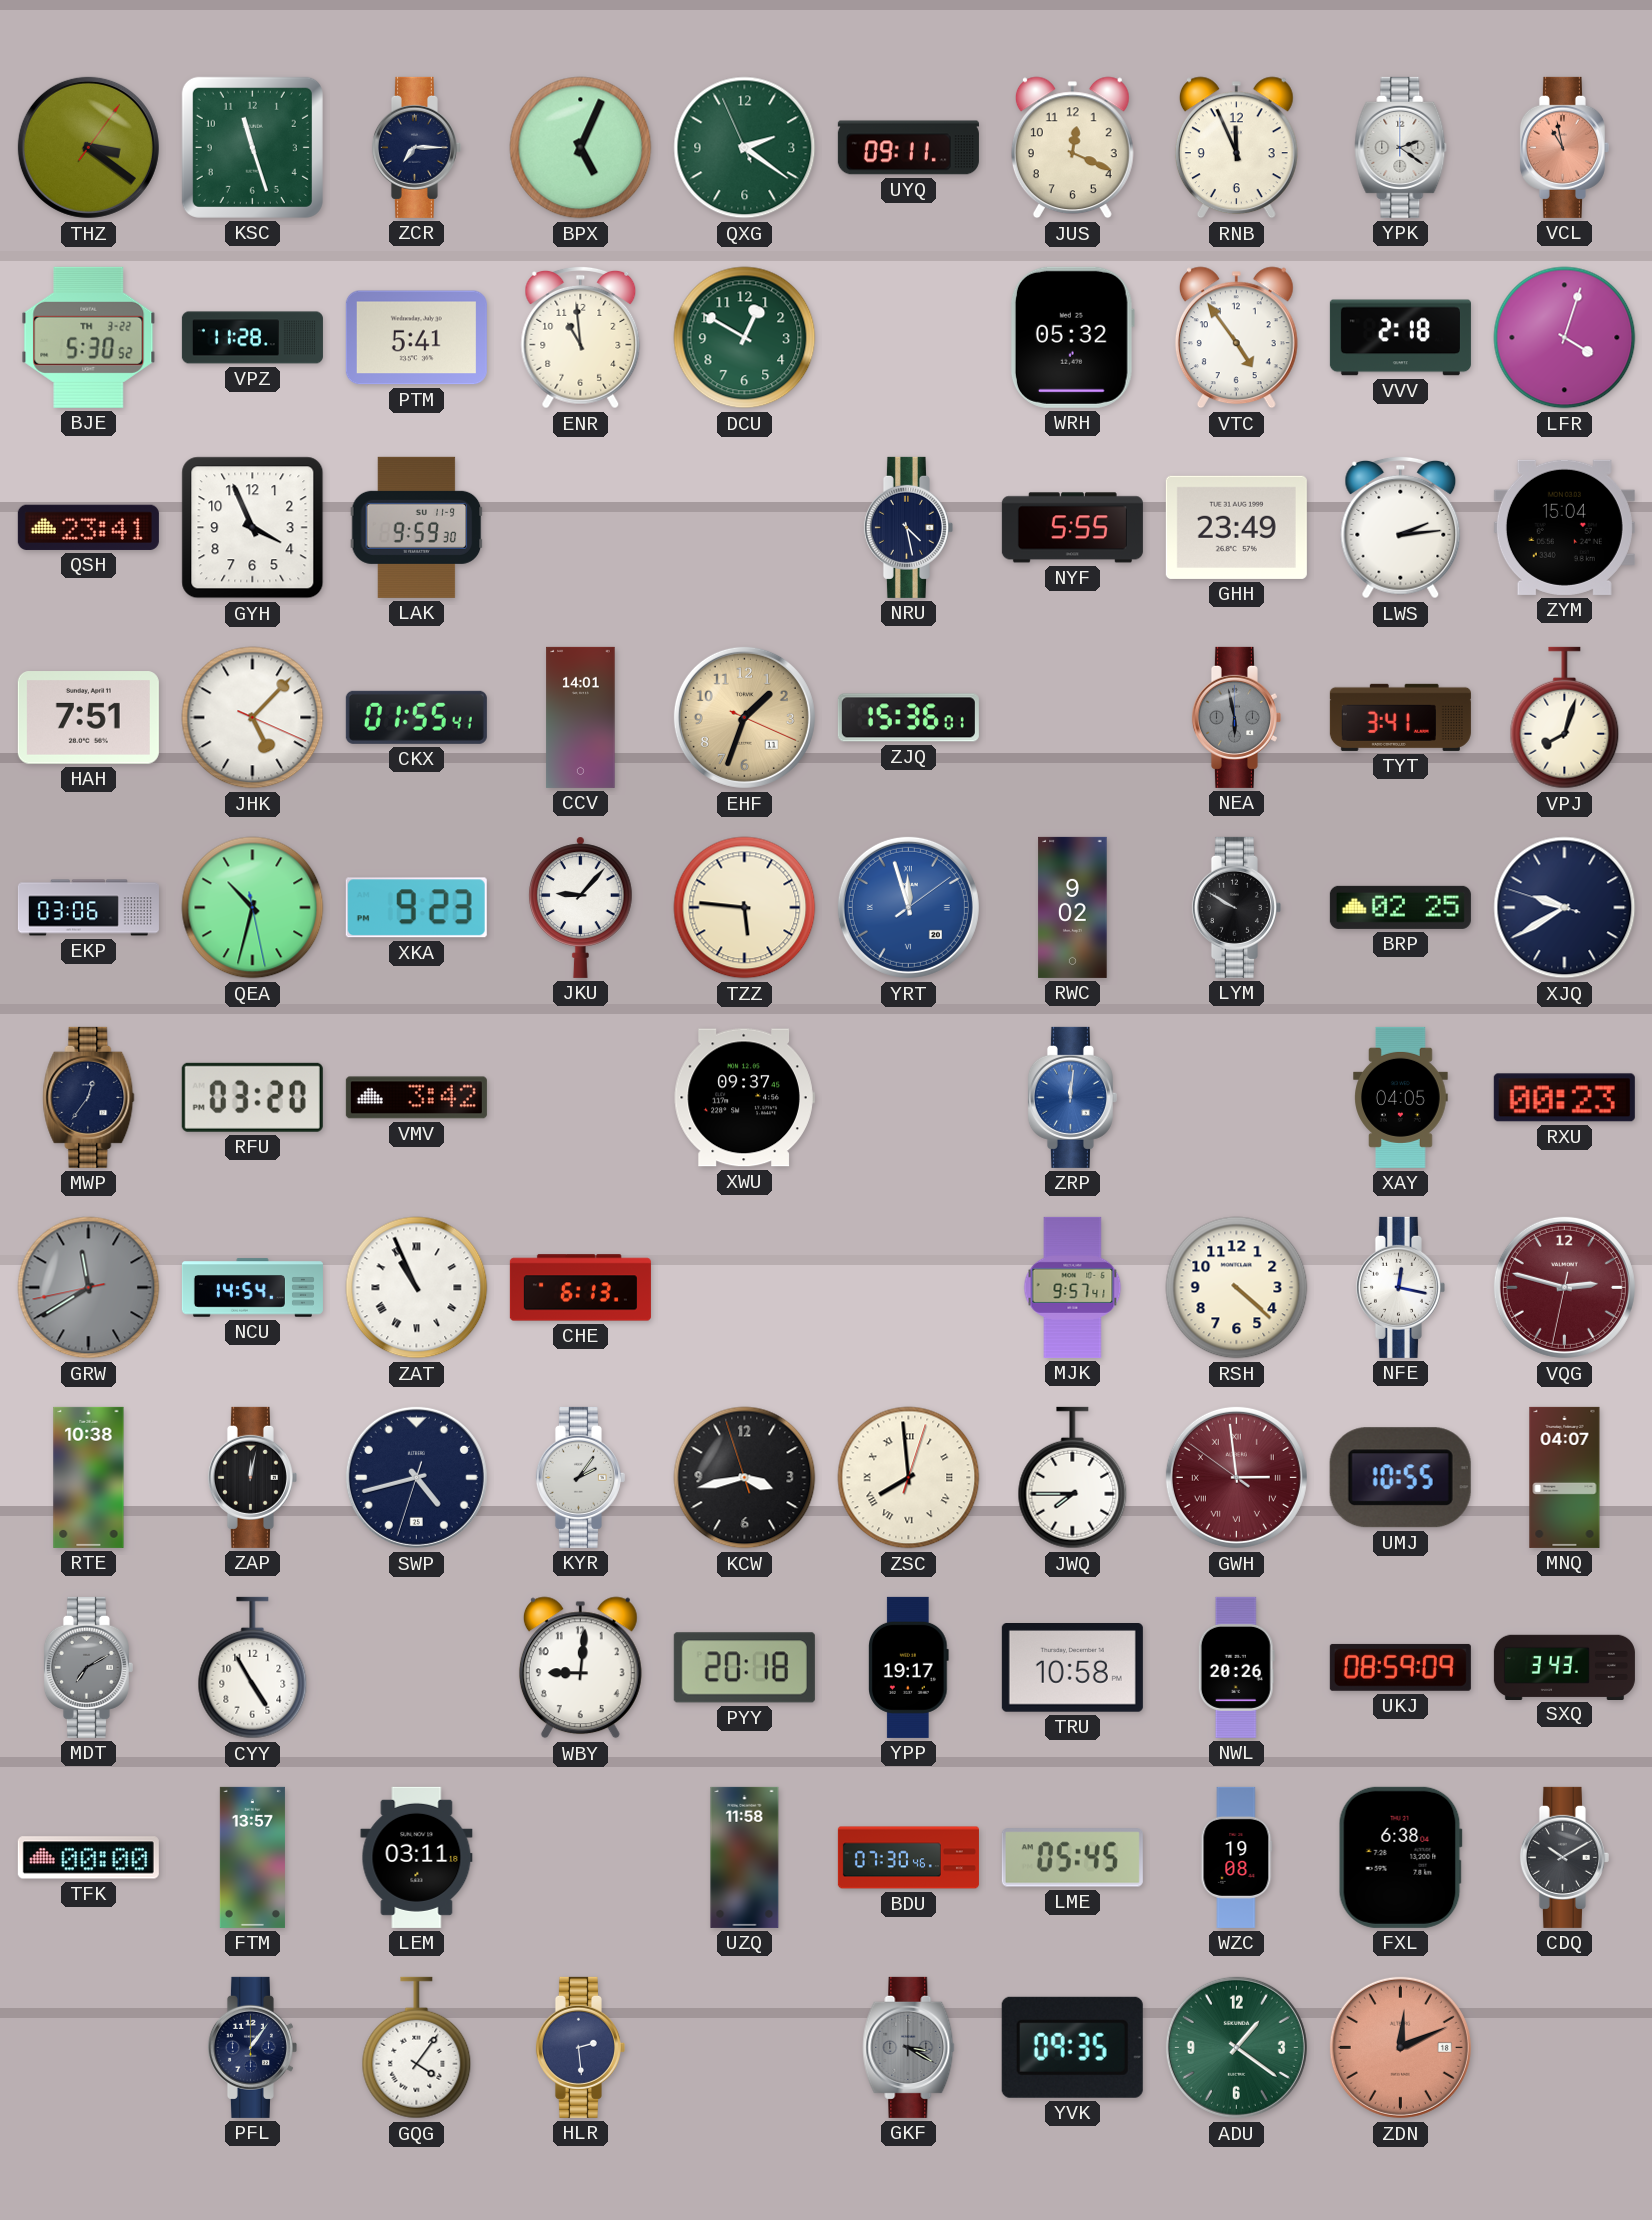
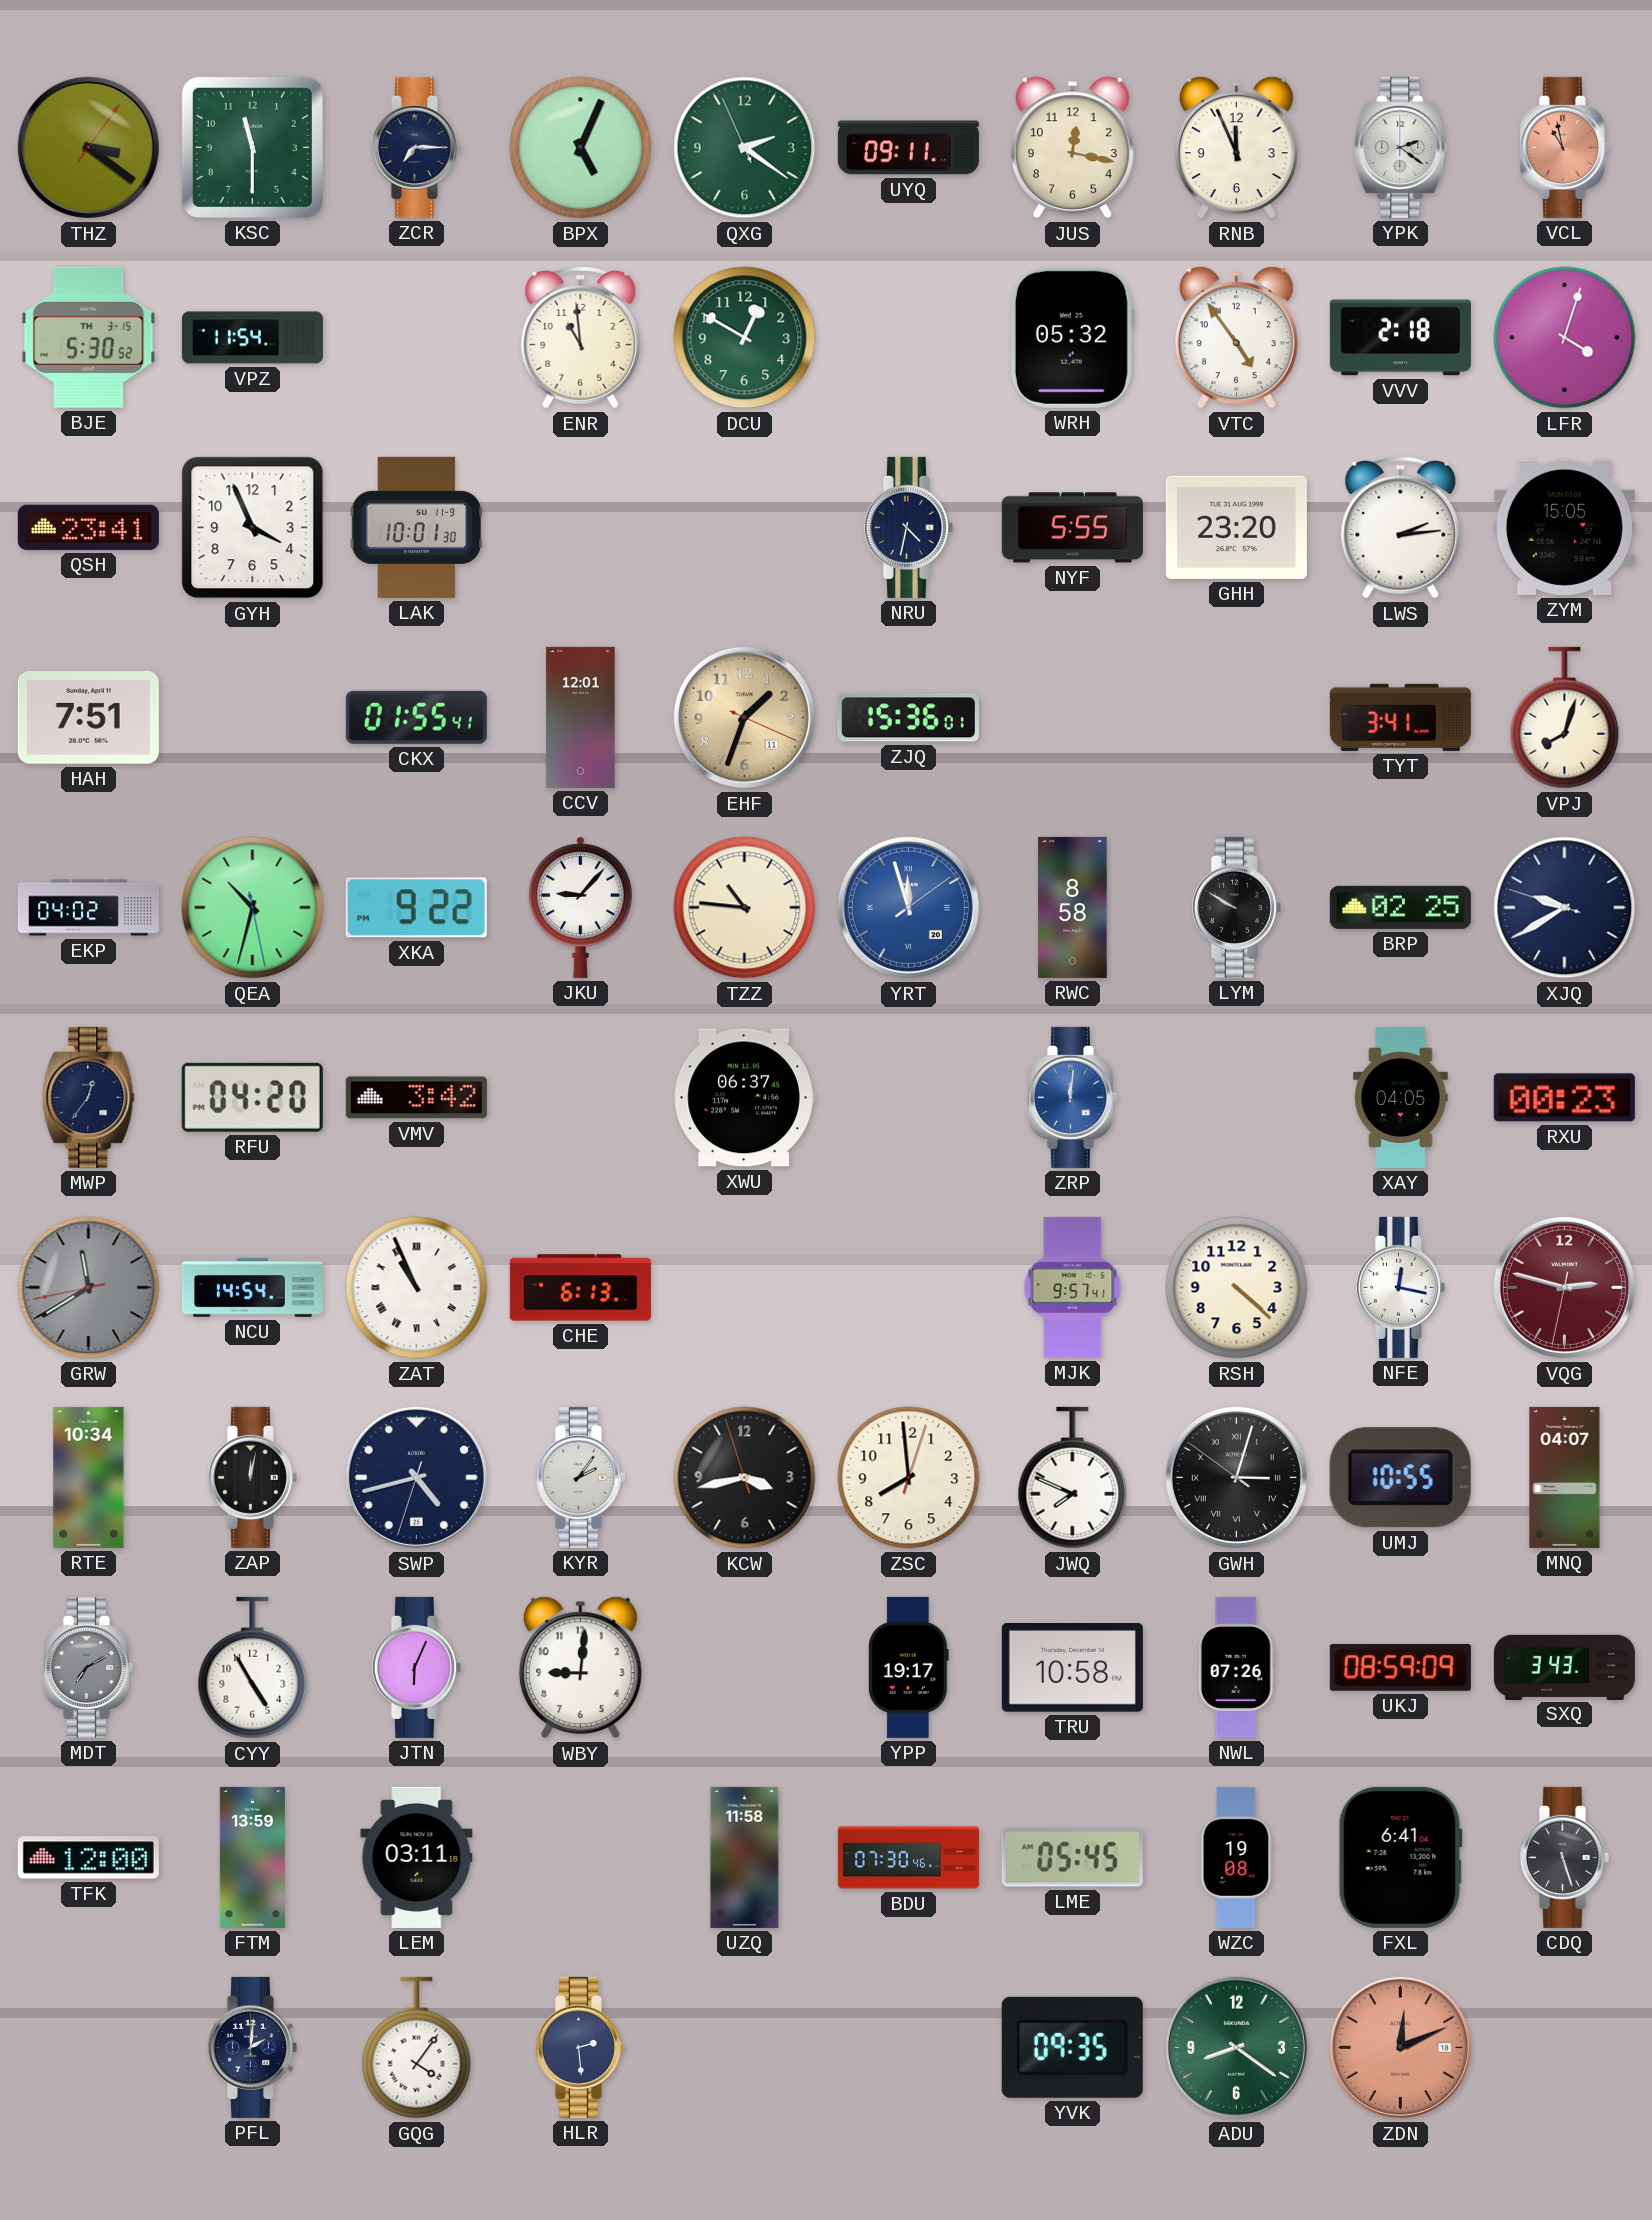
KSC: 11:27 -> 11:30 (252, 147)
JUS: 12:19 -> 12:17 (1072, 148)
BJE date: TH 3-22 -> TH 3-15 (89, 337)
VPZ: 11:28 -> 11:54 (252, 338)
PTM: 5:41 -> none (416, 338)
LAK: 9:59 -> 10:01 (417, 527)
NRU: 4:28 -> 4:32 (908, 527)
GHH: 23:49 -> 23:20 (1236, 527)
ZYM: 15:04 -> 15:05 (1564, 527)
JHK: 5:07 -> none (253, 718)
CCV: 14:01 -> 12:01 (581, 717)
NEA: 5:58 -> none (1236, 717)
EKP: 03:06 -> 04:02 (88, 908)
XKA: 9:23 -> 9:22 (416, 908)
TZZ: 5:46 -> 10:46 (745, 908)
RWC: 9:02 -> 8:58 (1073, 907)
RFU: 03:20 -> 04:20 (252, 1097)
XWU: 09:37 -> 06:37 (744, 1098)
RTE: 10:38 -> 10:34 (89, 1477)
ZSC numerals: Roman -> Arabic (909, 1478)
JWQ: 7:45 -> 7:49 (1073, 1478)
GWH: 2:58 -> 3:02 (1236, 1477)
GWH dial: burgundy -> black (1236, 1477)
JTN: none -> 6:04 (416, 1667)
PYY: 20:18 -> none (744, 1668)
NWL: 20:26 -> 07:26 (1236, 1667)
TFK: 00:00 -> 12:00 (88, 1858)
FTM: 13:57 -> 13:59 (252, 1857)
FXL: 6:38 -> 6:41 (1400, 1857)
CDQ: 10:10 -> 5:27 (1564, 1857)
PFL: 1:06 -> 2:01 (252, 2047)
GKF: 3:20 -> none (909, 2047)
ADU: 1:21 -> 8:21 (1236, 2047)
